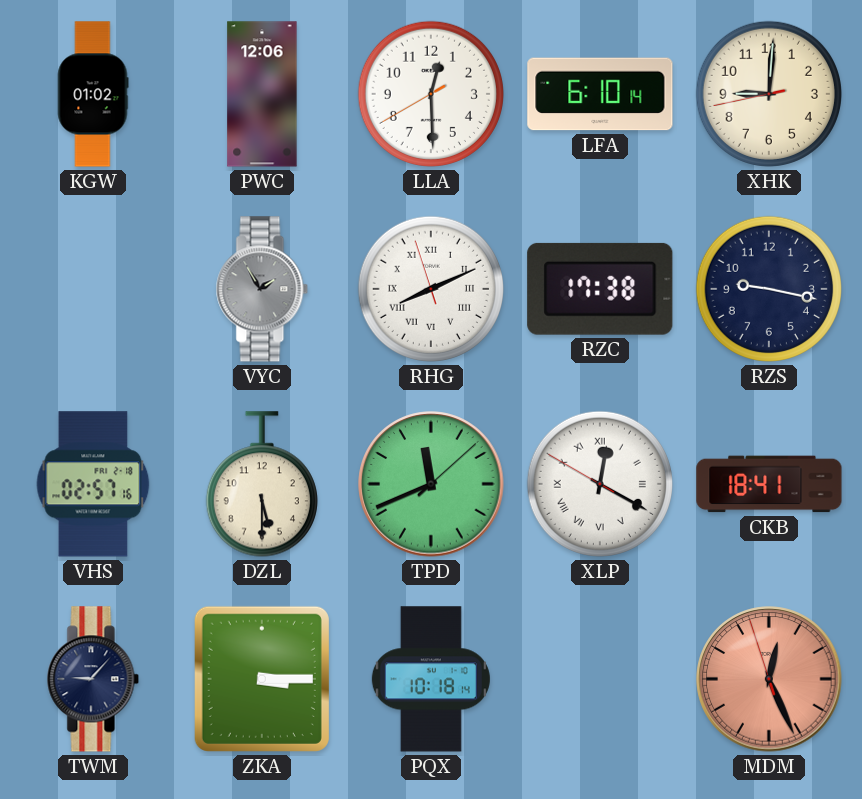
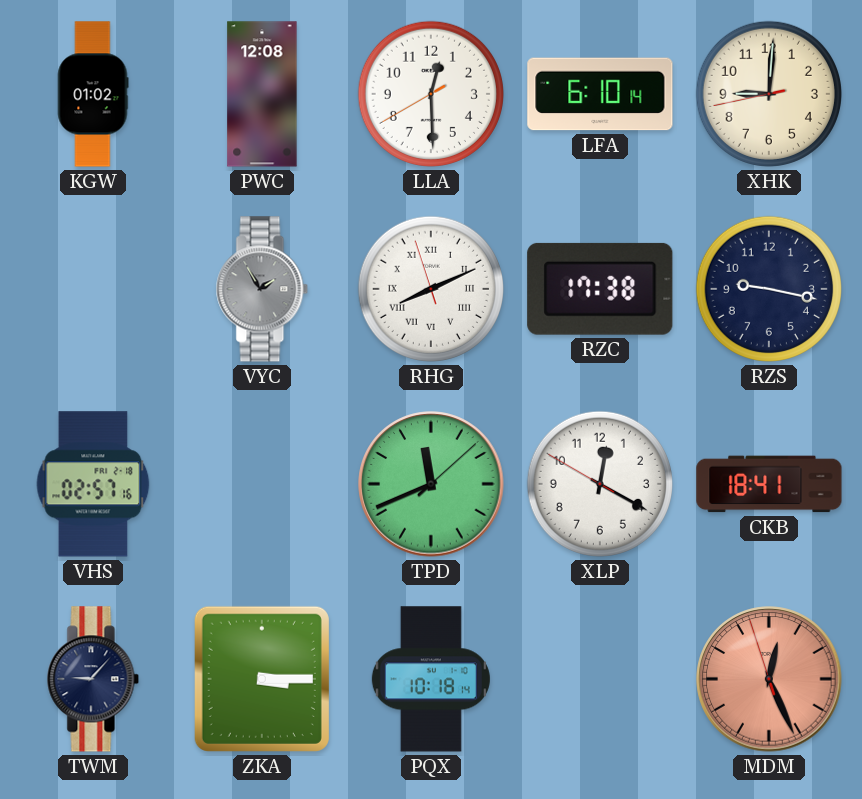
PWC: 12:06 -> 12:08 (262, 94)
DZL: 5:30 -> none (262, 484)
XLP numerals: Roman -> Arabic (600, 484)
